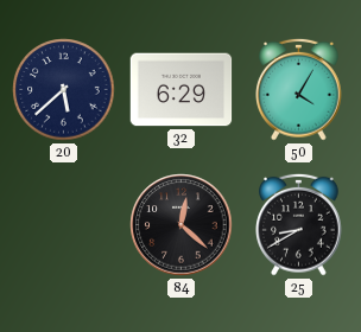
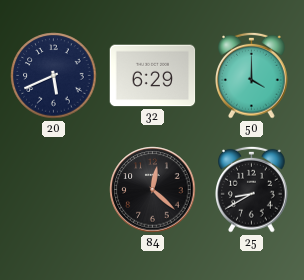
20: 5:38 -> 5:41 (54, 76)
50: 4:05 -> 4:00 (252, 75)
